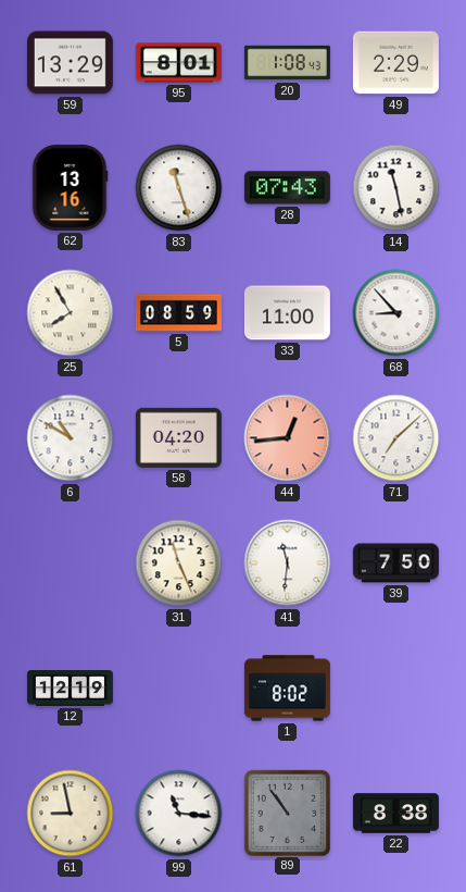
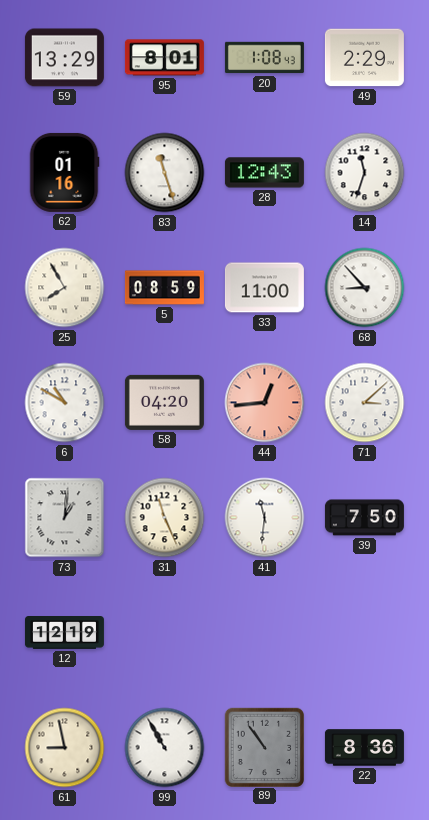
62: 13:16 -> 01:16 (64, 172)
28: 07:43 -> 12:43 (264, 173)
14: 11:28 -> 11:33 (365, 173)
71: 7:08 -> 3:08 (365, 403)
73: none -> 1:01 (65, 518)
1: 8:02 -> none (287, 689)
99: 11:16 -> 10:55 (165, 748)
22: 8:38 -> 8:36 (364, 748)
